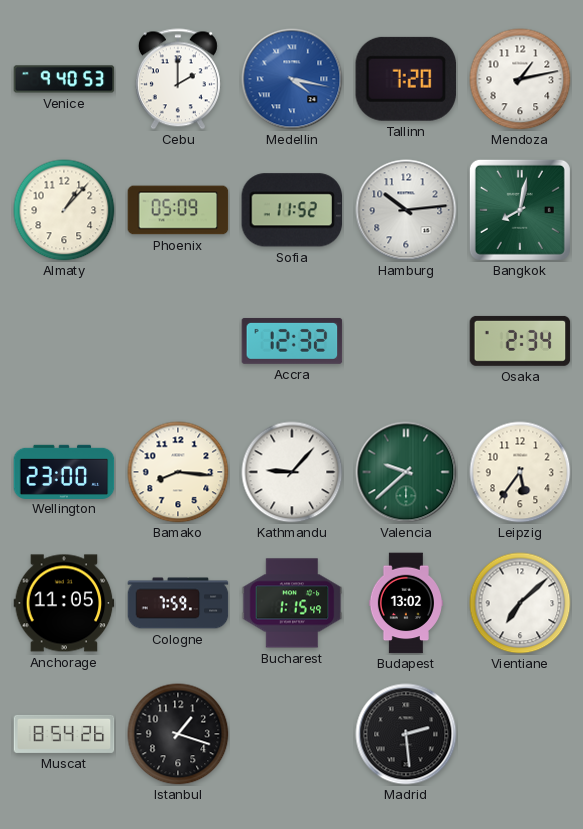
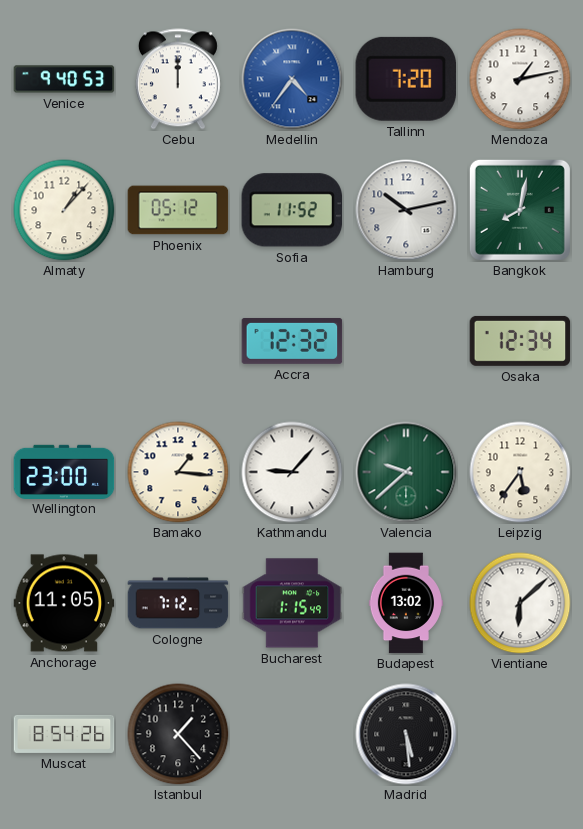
Cebu: 2:00 -> 12:00 (178, 79)
Medellin: 4:17 -> 4:36 (292, 79)
Phoenix: 05:09 -> 05:12 (178, 210)
Hamburg: 10:14 -> 10:13 (406, 210)
Osaka: 2:34 -> 12:34 (520, 341)
Bamako: 8:16 -> 1:16 (178, 472)
Cologne: 7:59 -> 7:12 (178, 603)
Vientiane: 7:08 -> 6:08 (520, 603)
Istanbul: 1:18 -> 1:23 (178, 734)
Madrid: 2:29 -> 5:29 (406, 734)
